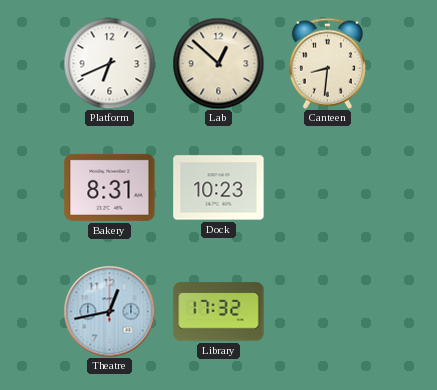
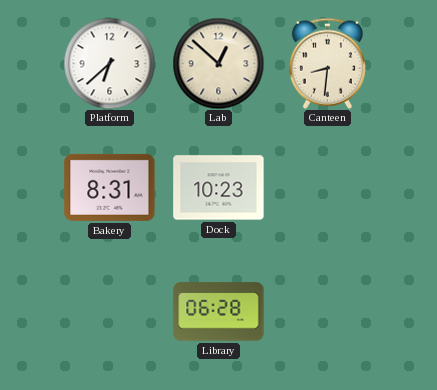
Platform: 6:41 -> 6:38 (109, 63)
Theatre: 12:43 -> none (109, 311)
Library: 17:32 -> 06:28 (219, 312)
